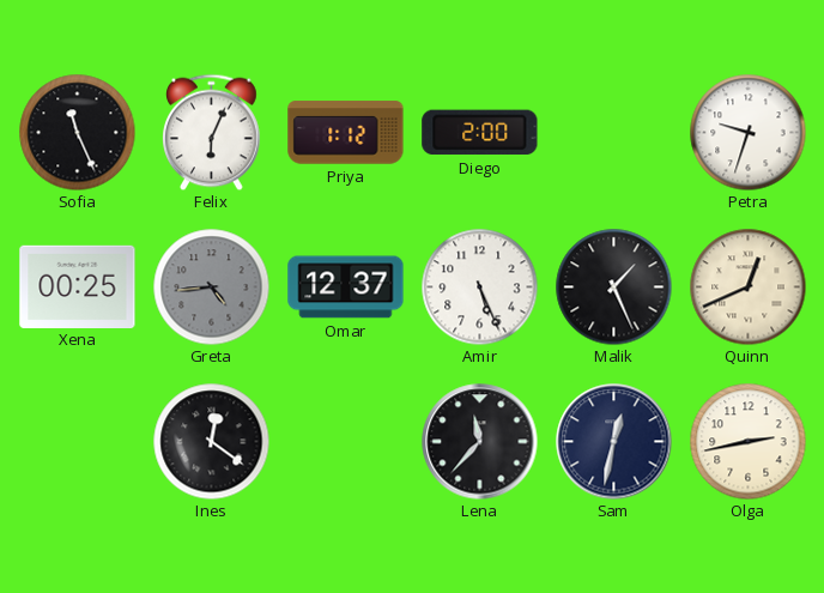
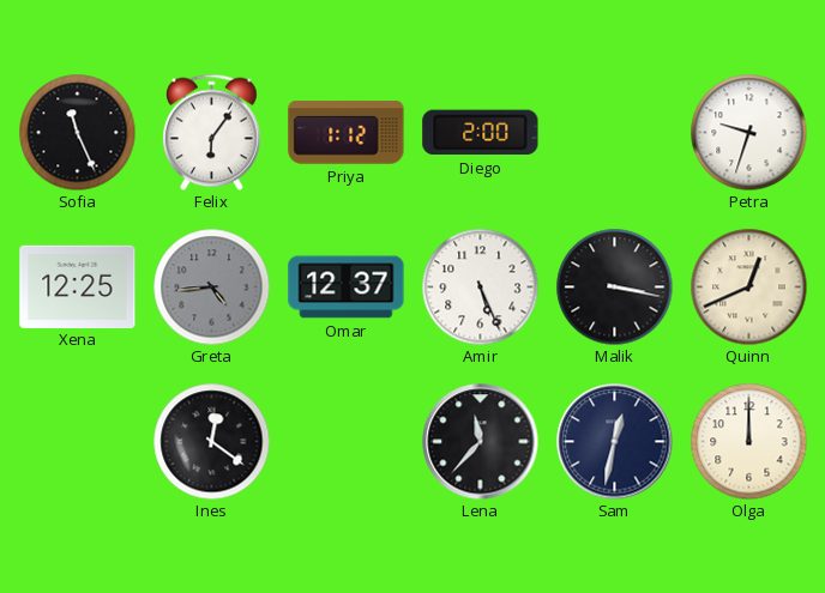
Felix: 6:04 -> 6:06 (212, 132)
Xena: 00:25 -> 12:25 (78, 286)
Malik: 1:26 -> 3:17 (614, 286)
Olga: 2:43 -> 12:00 (748, 441)
